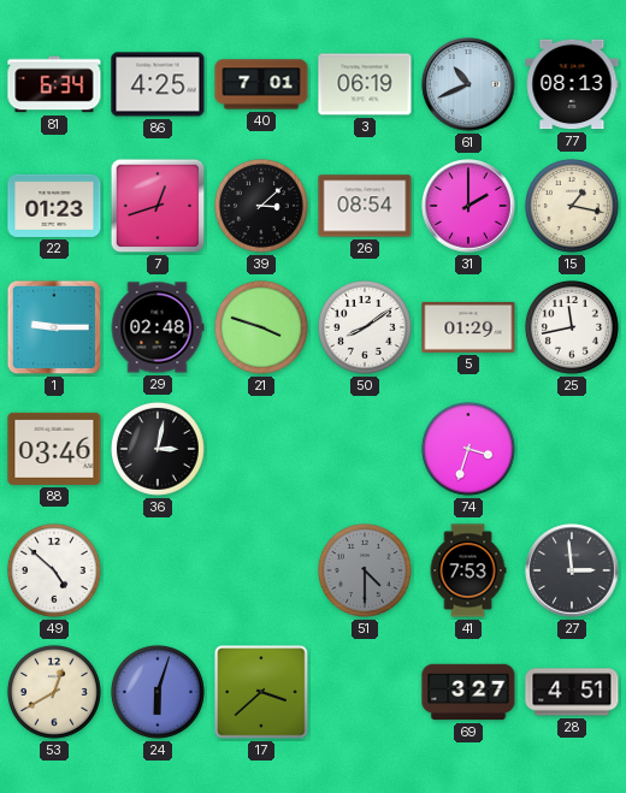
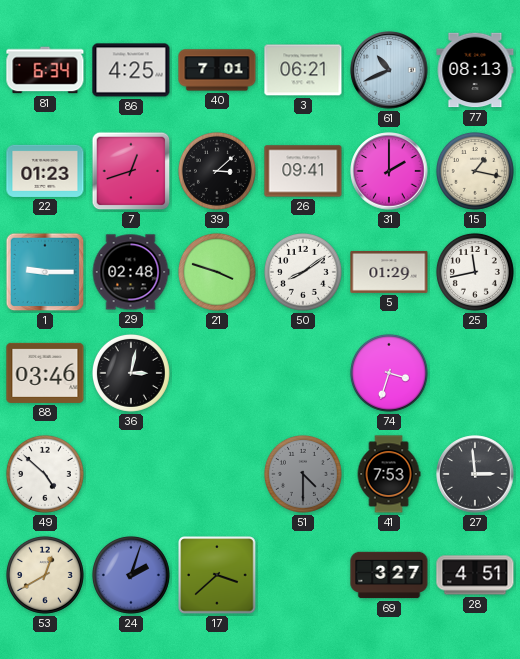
3: 06:19 -> 06:21 (303, 70)
26: 08:54 -> 09:41 (303, 171)
24: 6:03 -> 2:03 (131, 575)
